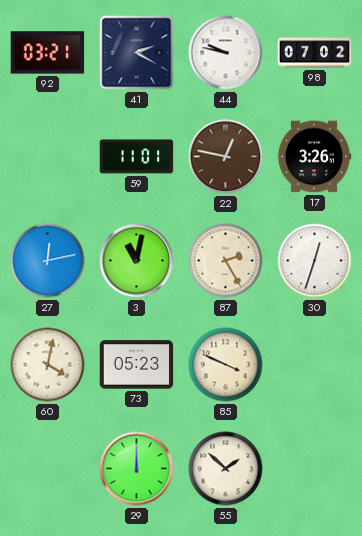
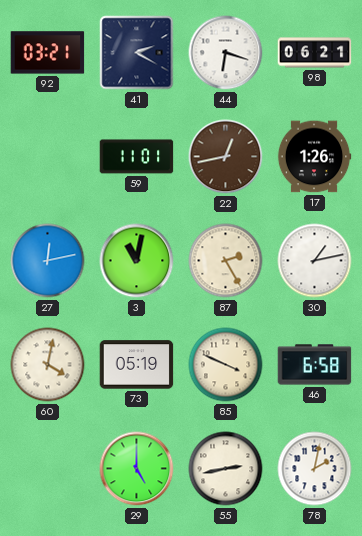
44: 9:47 -> 6:18 (226, 53)
98: 07:02 -> 06:21 (315, 53)
22: 12:47 -> 12:43 (226, 157)
17: 3:26 -> 1:26 (314, 157)
30: 12:33 -> 1:13 (315, 261)
73: 05:23 -> 05:19 (137, 365)
46: none -> 6:58 (315, 365)
29: 12:00 -> 5:00 (137, 469)
55: 1:52 -> 2:43 (226, 469)
78: none -> 2:02 (315, 469)
